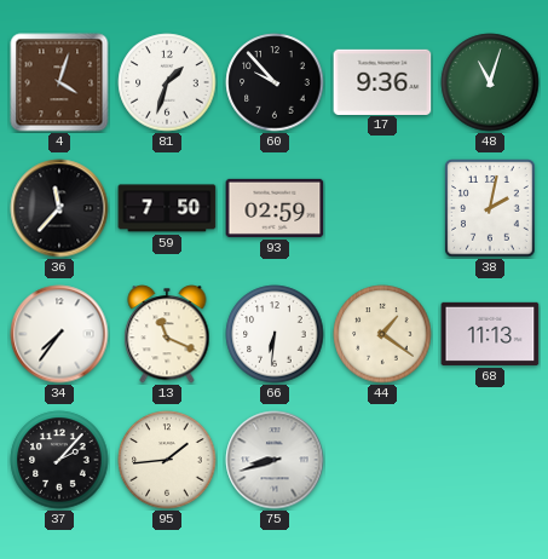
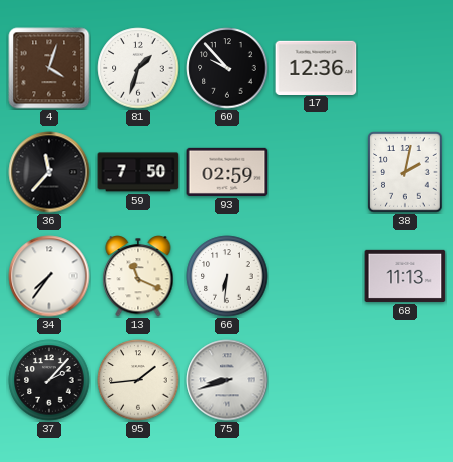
17: 9:36 -> 12:36 (316, 67)
48: 11:03 -> none (490, 82)
44: 1:21 -> none (382, 334)
